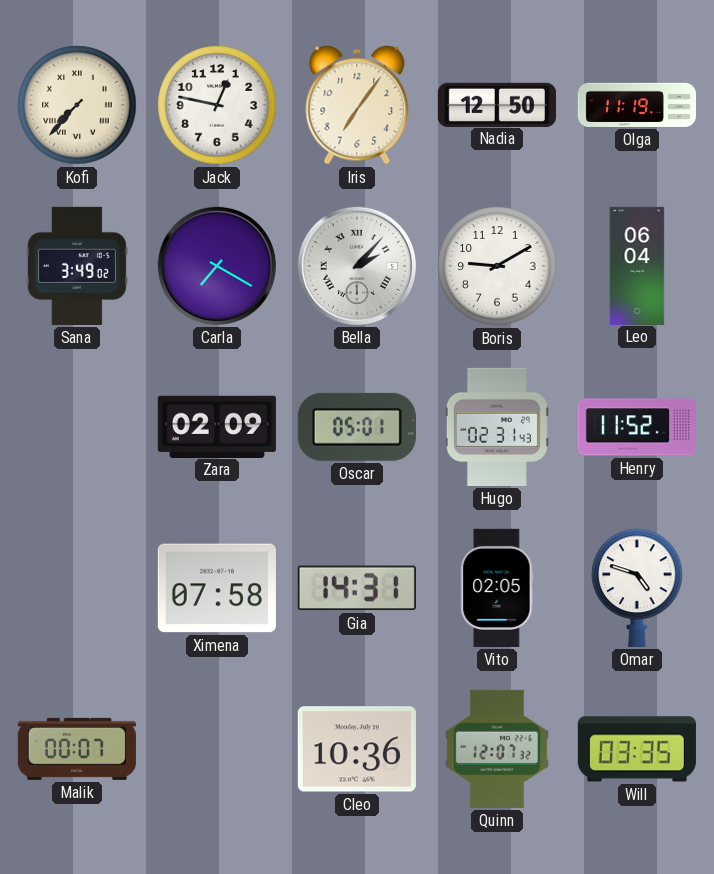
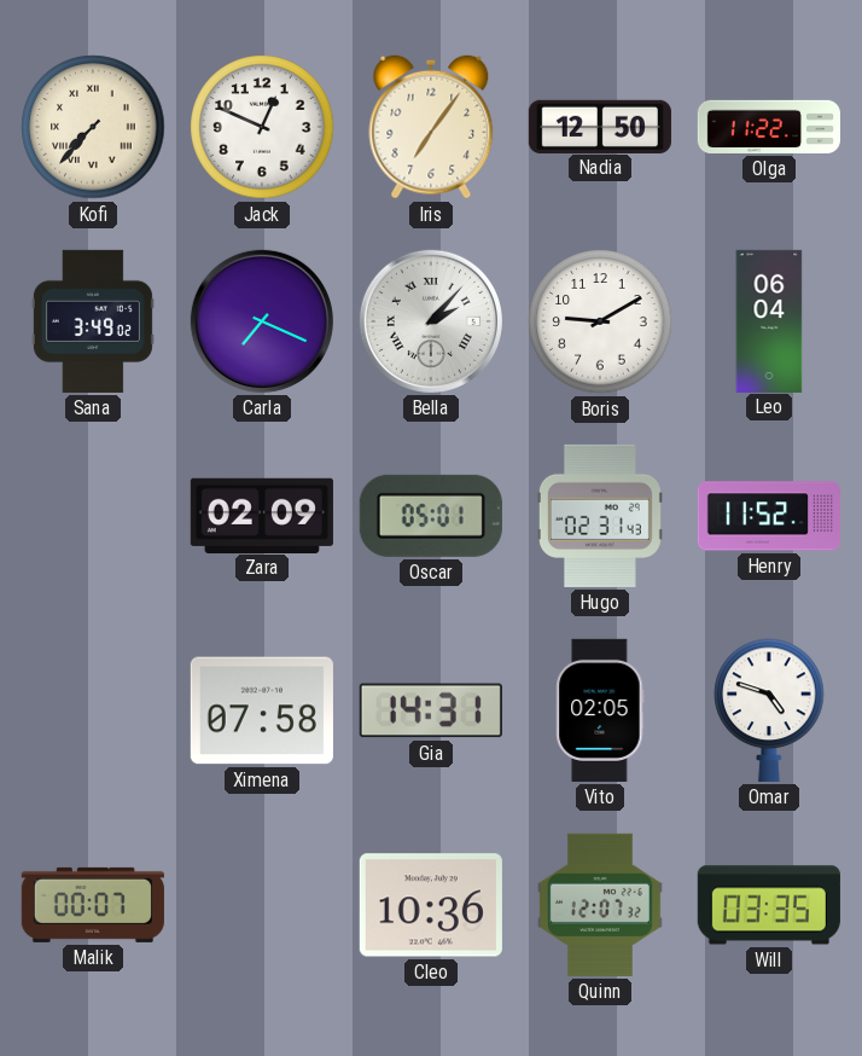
Jack: 12:47 -> 12:49 (262, 127)
Olga: 11:19 -> 11:22 (769, 127)
Carla: 7:20 -> 7:19 (262, 321)
